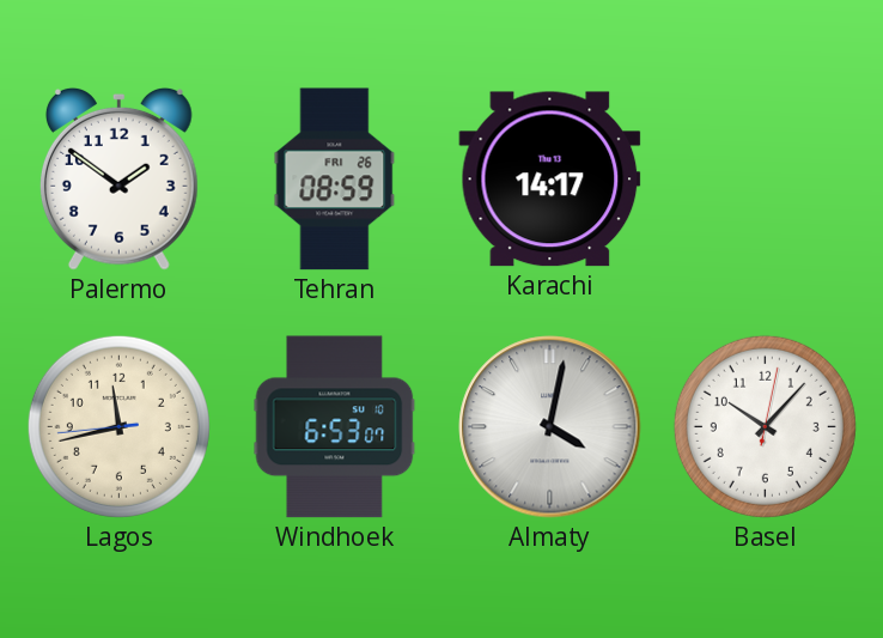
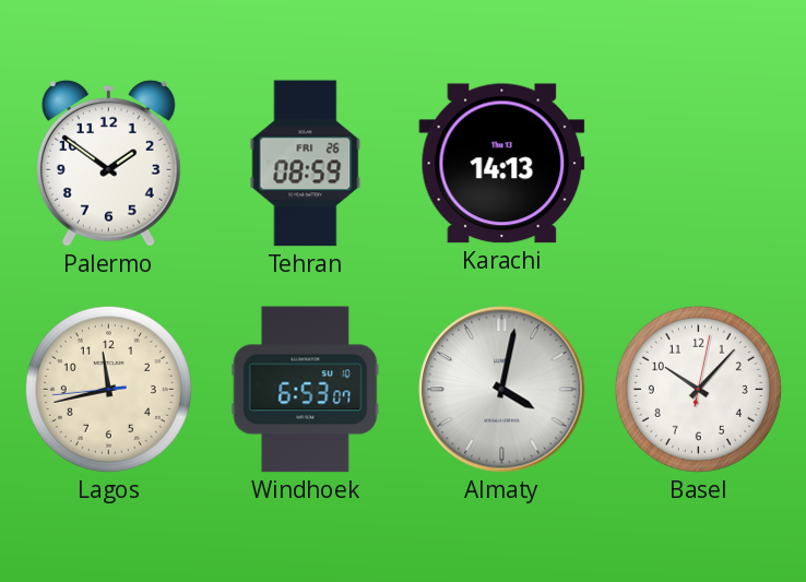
Karachi: 14:17 -> 14:13 (502, 164)
